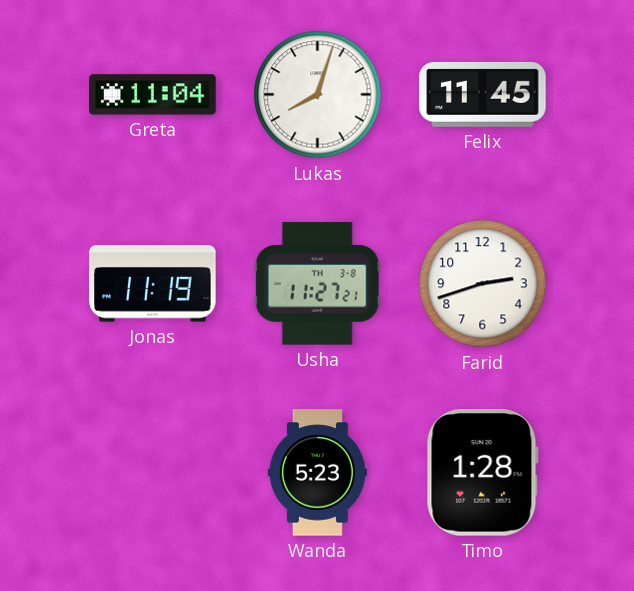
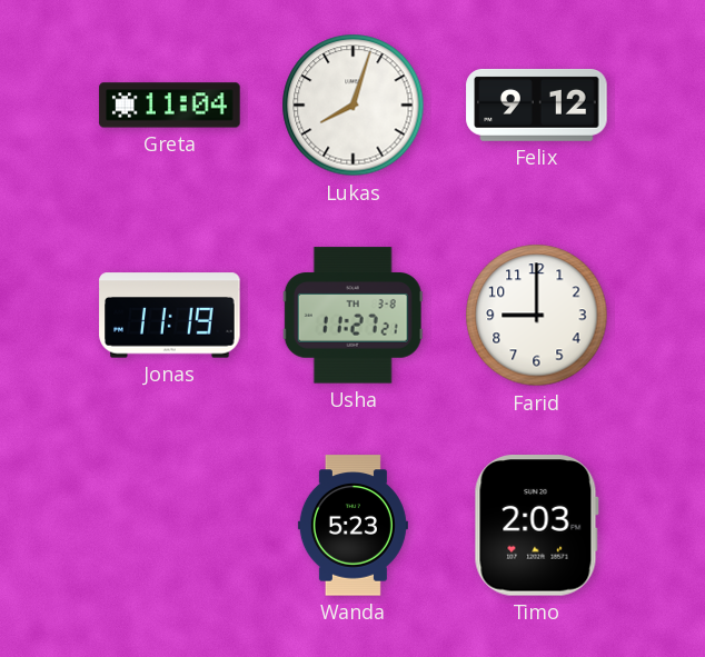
Felix: 11:45 -> 9:12 (537, 104)
Farid: 2:42 -> 9:00 (537, 316)
Timo: 1:28 -> 2:03 (536, 526)
